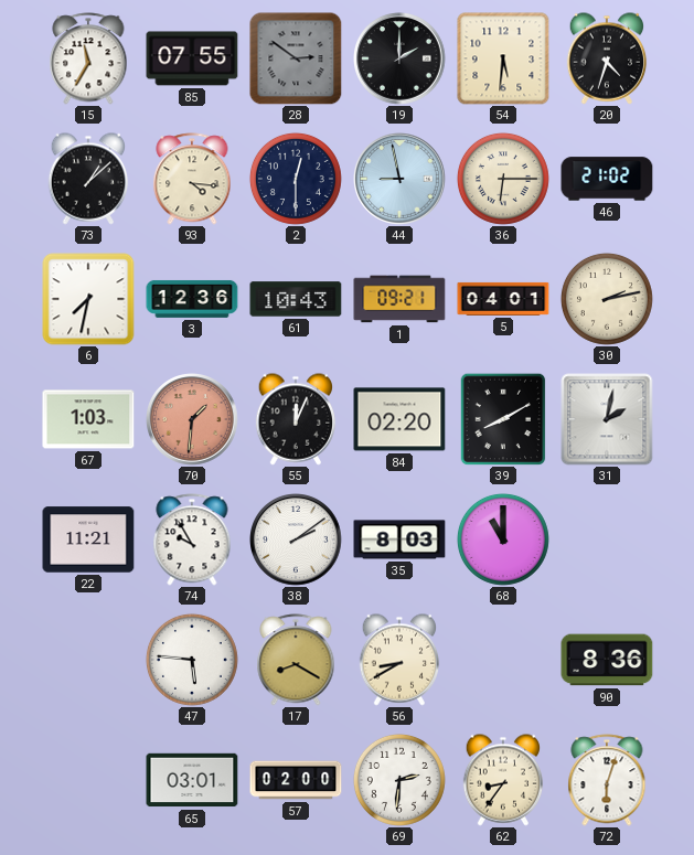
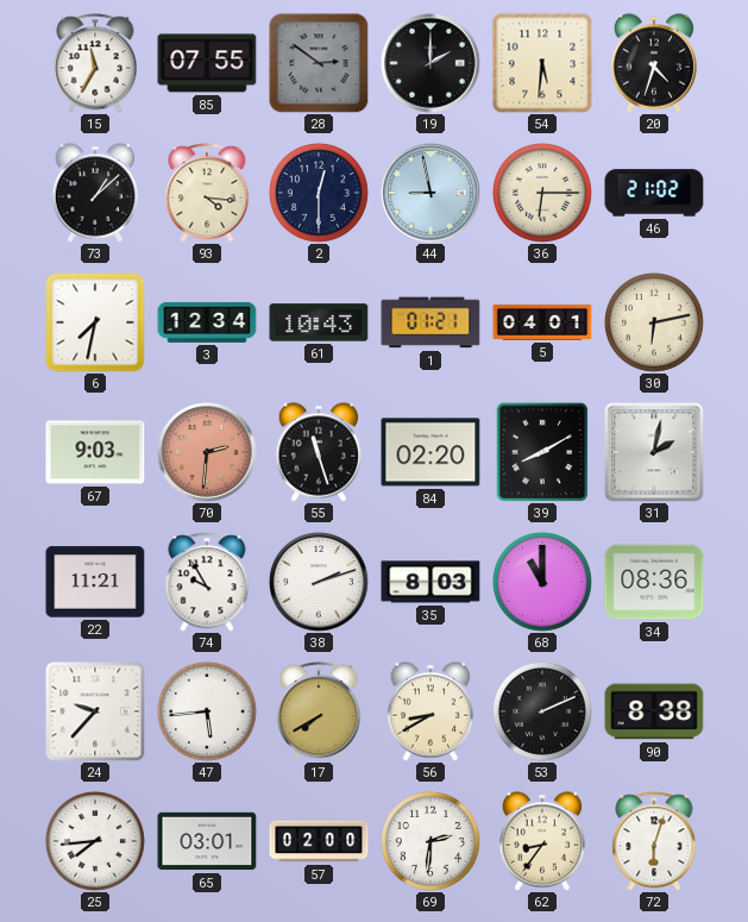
3: 12:36 -> 12:34 (207, 322)
1: 09:21 -> 01:21 (430, 322)
30: 2:13 -> 6:13 (654, 322)
67: 1:03 -> 9:03 (95, 452)
70: 1:31 -> 2:31 (207, 452)
55: 12:04 -> 11:27 (319, 452)
38: 2:09 -> 2:12 (319, 582)
34: none -> 08:36 (654, 582)
24: none -> 9:37 (95, 711)
47: 5:46 -> 5:44 (207, 711)
17: 8:20 -> 7:40 (319, 711)
53: none -> 2:11 (542, 711)
90: 8:36 -> 8:38 (654, 711)
25: none -> 7:44 (95, 841)
